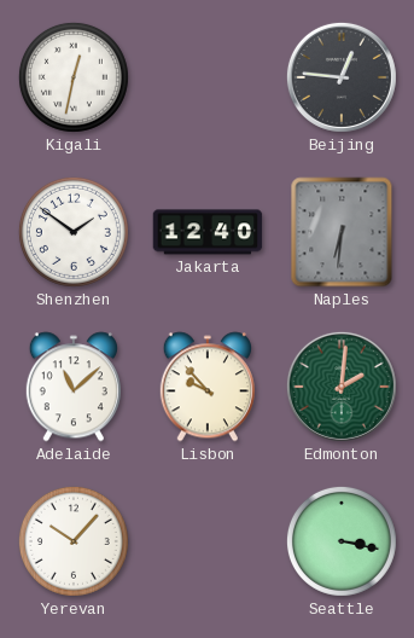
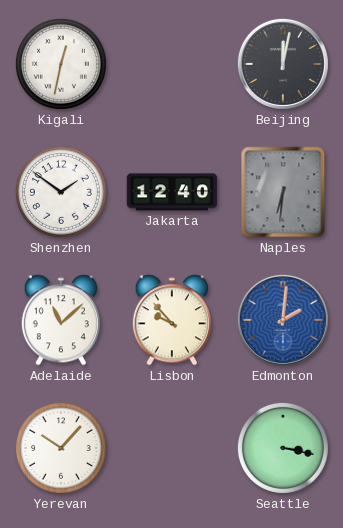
Beijing: 12:46 -> 12:02 (283, 64)
Edmonton dial: green -> blue (283, 320)
